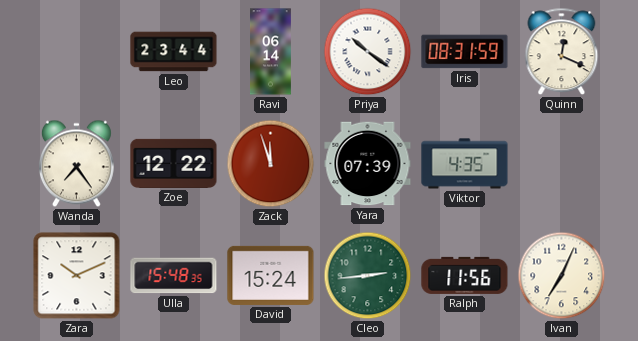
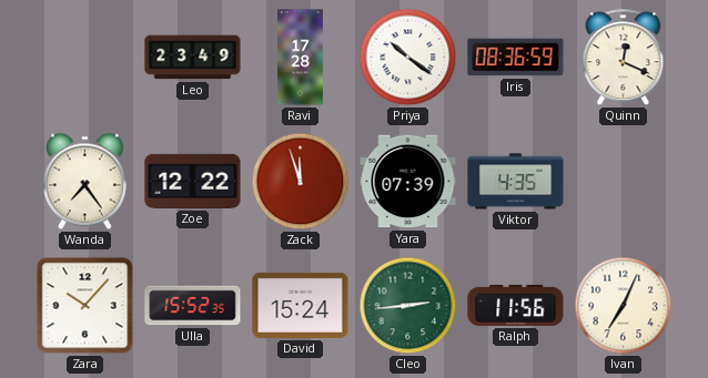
Leo: 23:44 -> 23:49 (193, 58)
Ravi: 06:14 -> 17:28 (301, 58)
Iris: 08:31 -> 08:36 (516, 58)
Zara: 10:11 -> 10:07 (85, 306)
Ulla: 15:48 -> 15:52 (193, 306)
